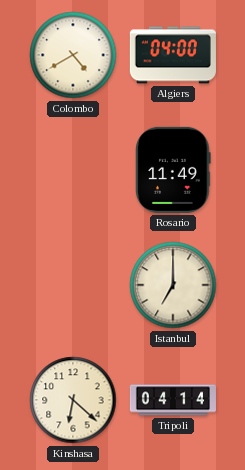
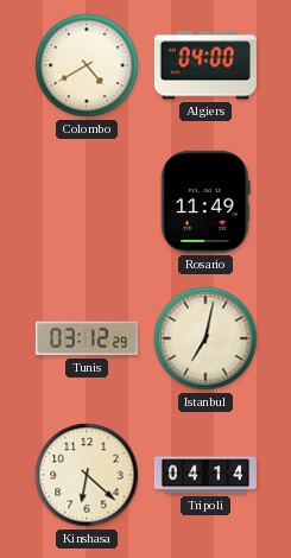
Tunis: none -> 03:12 (87, 338)
Istanbul: 7:00 -> 7:02 (205, 338)
